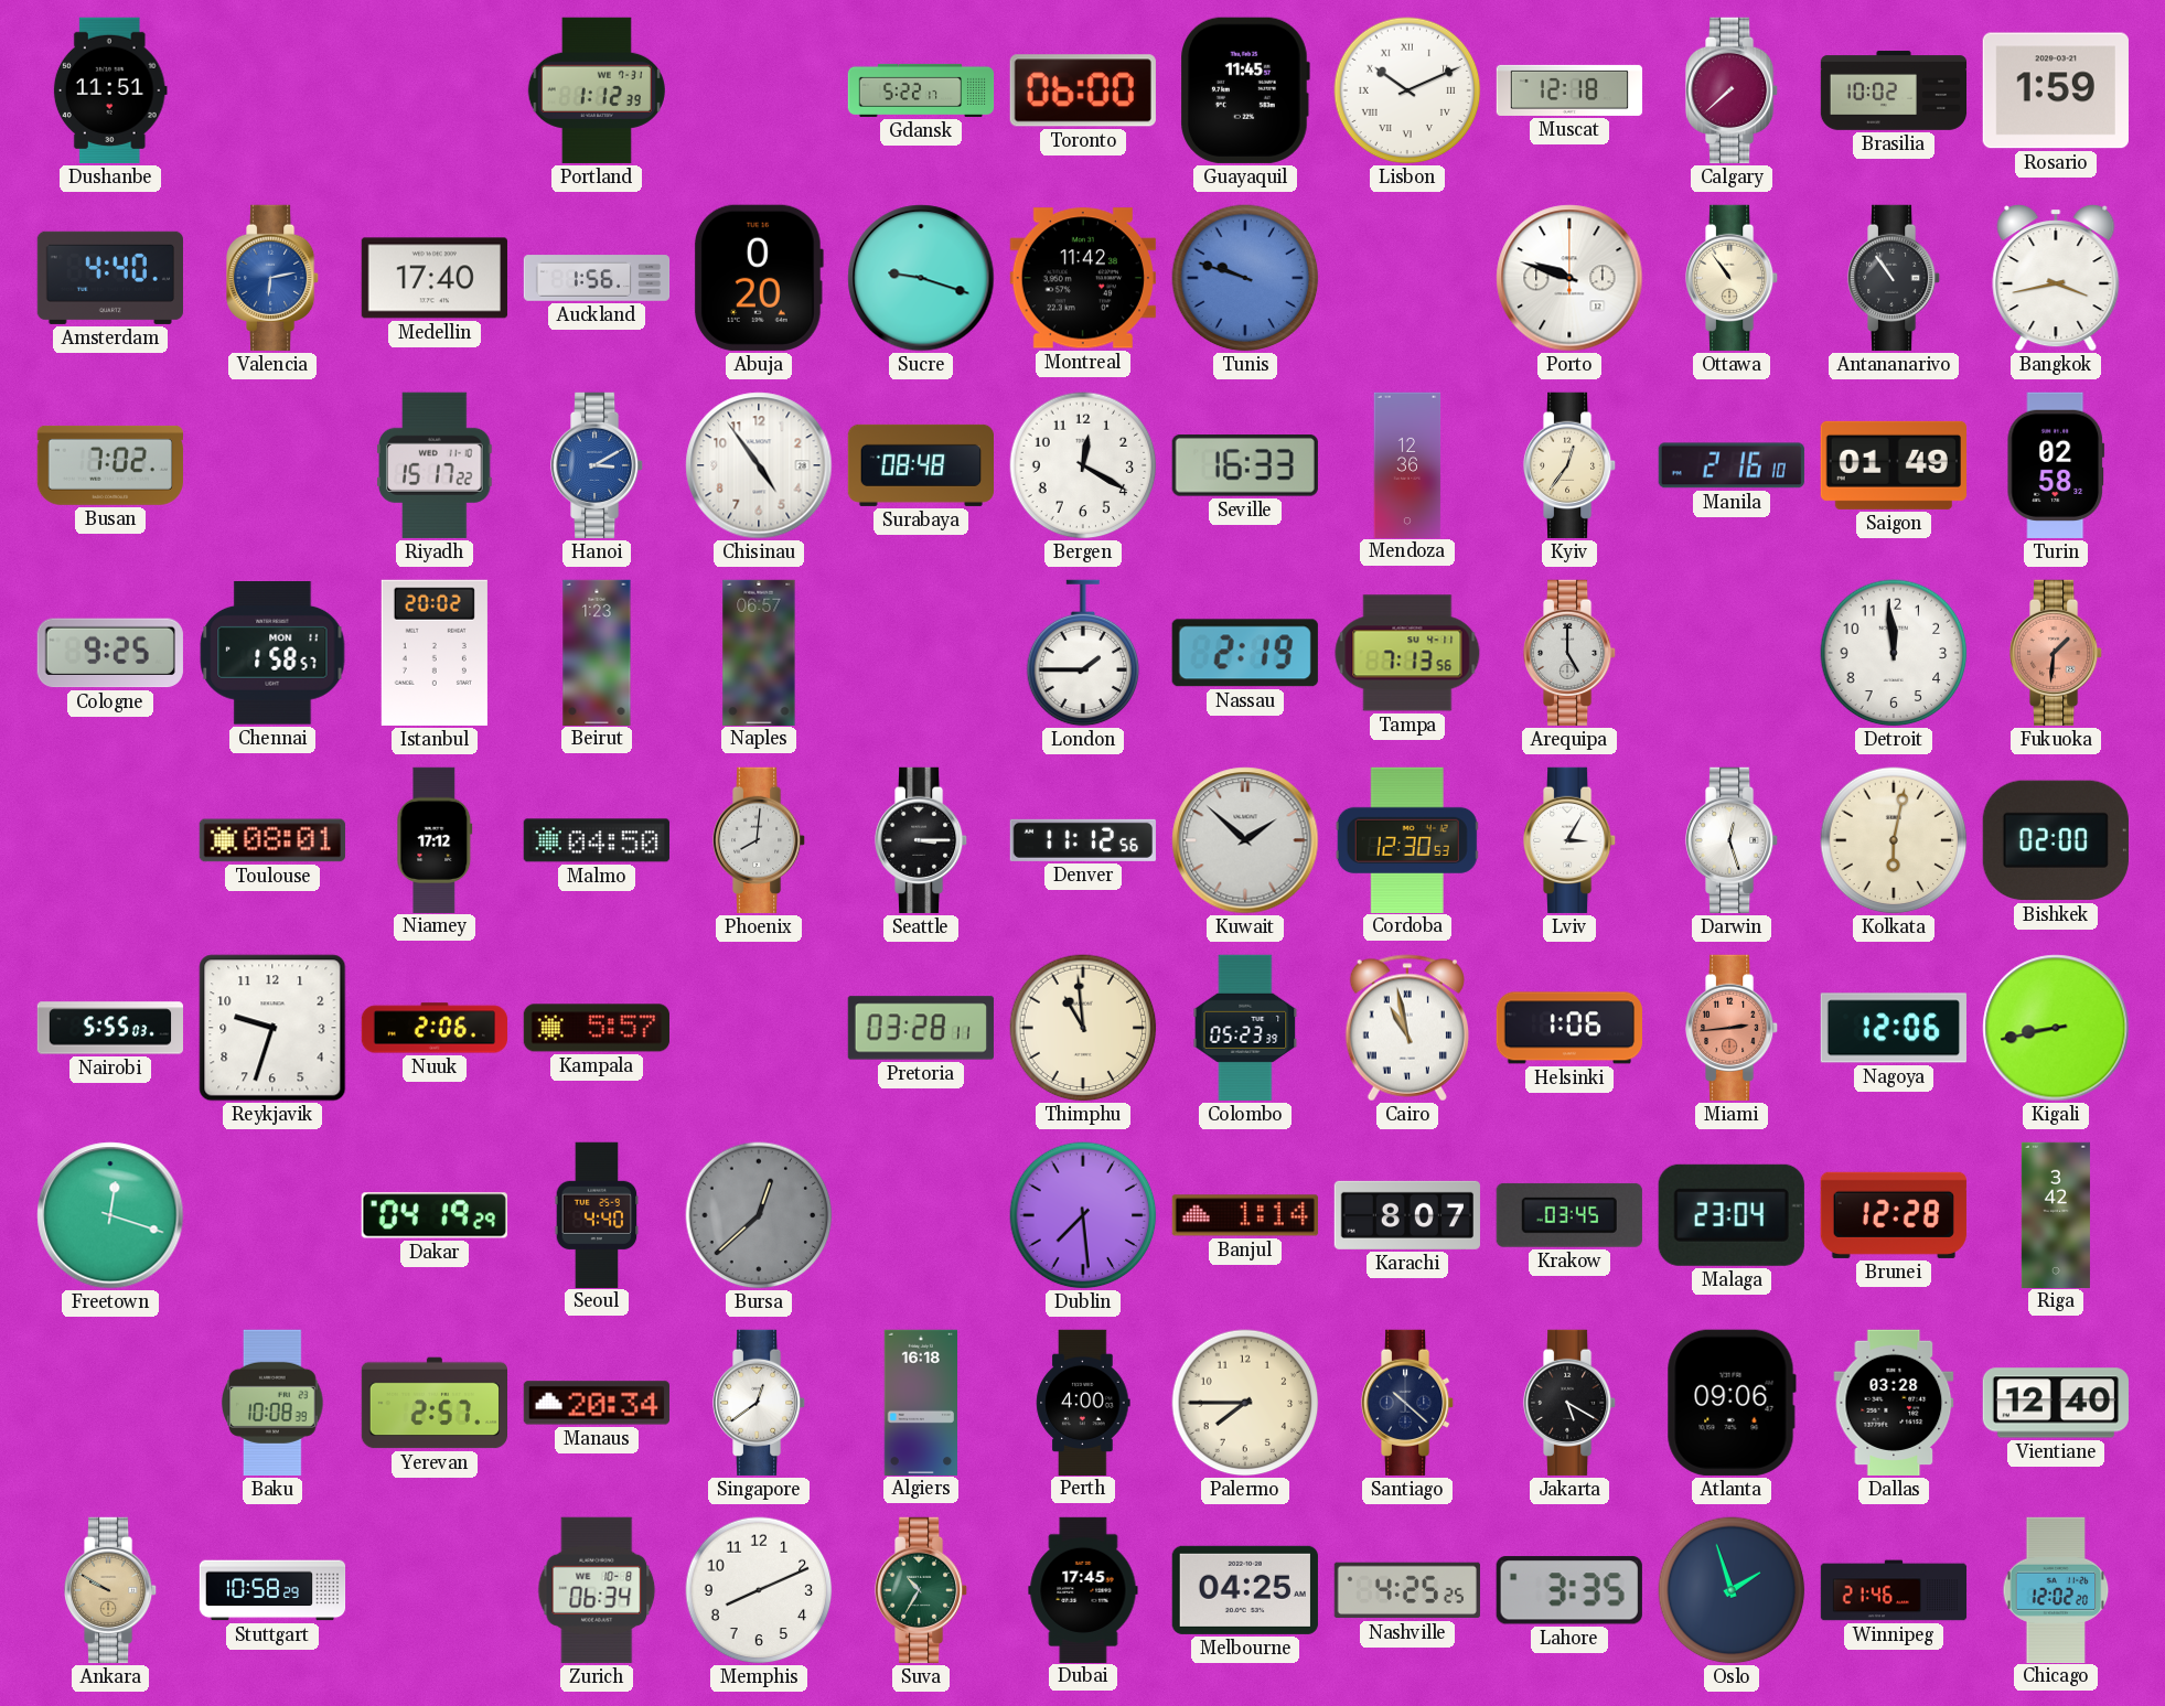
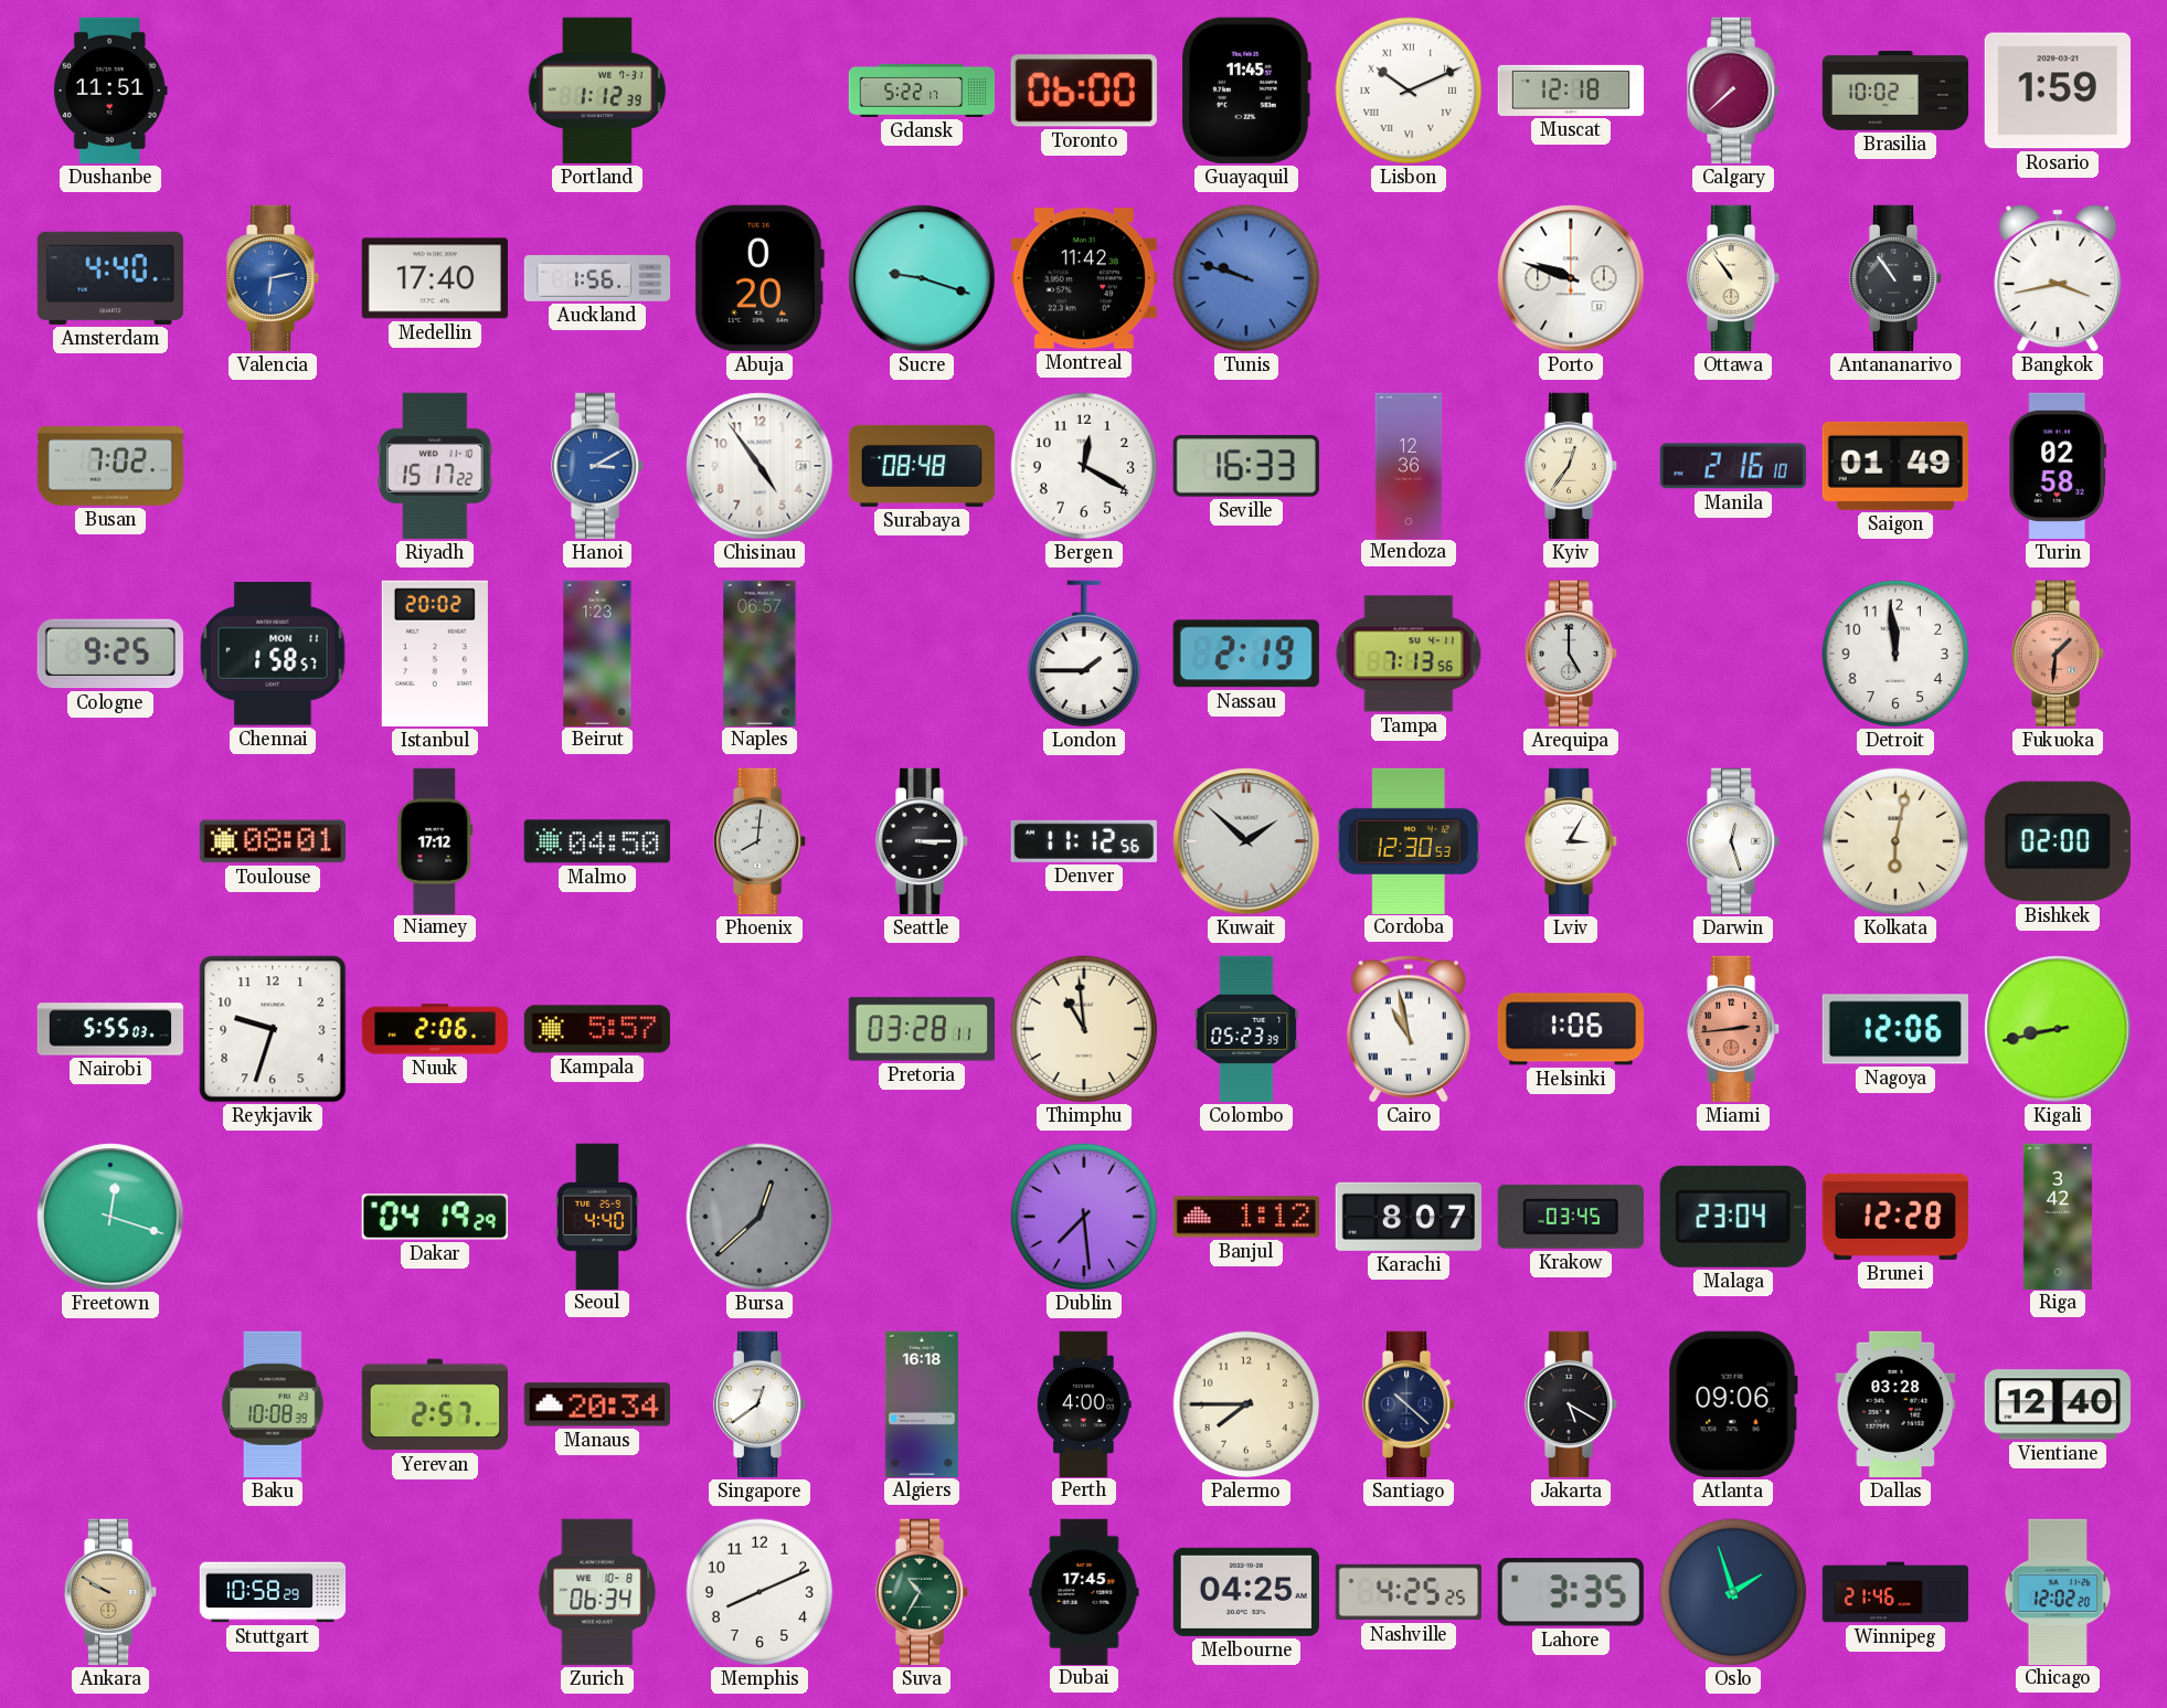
Banjul: 1:14 -> 1:12 (1246, 1217)
